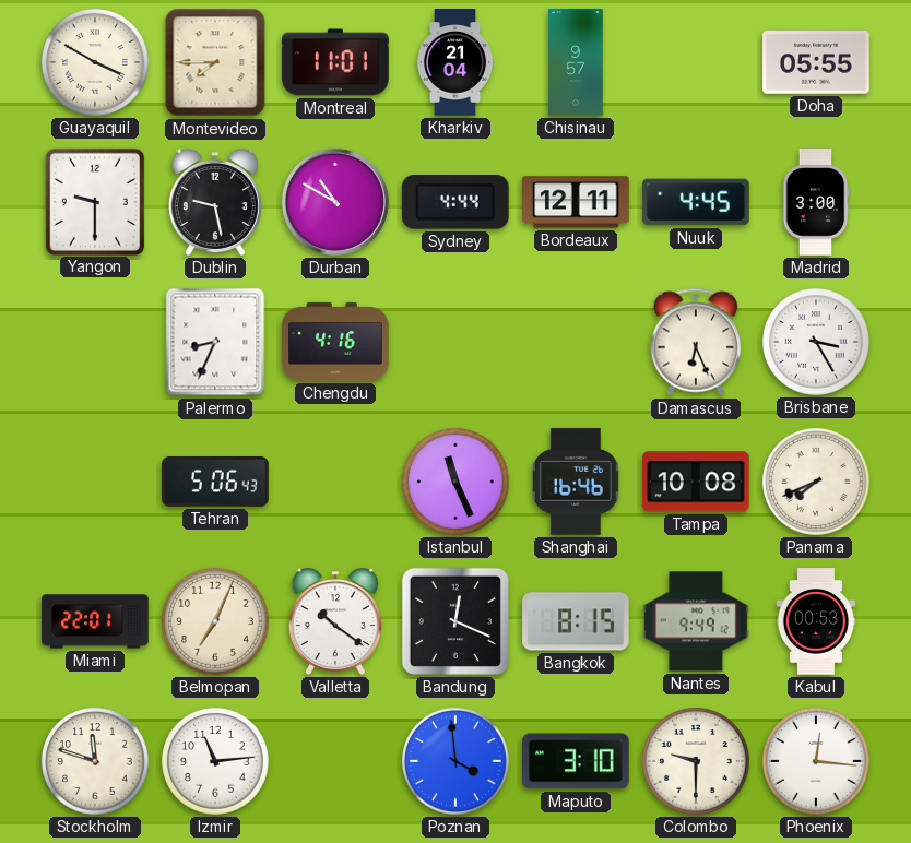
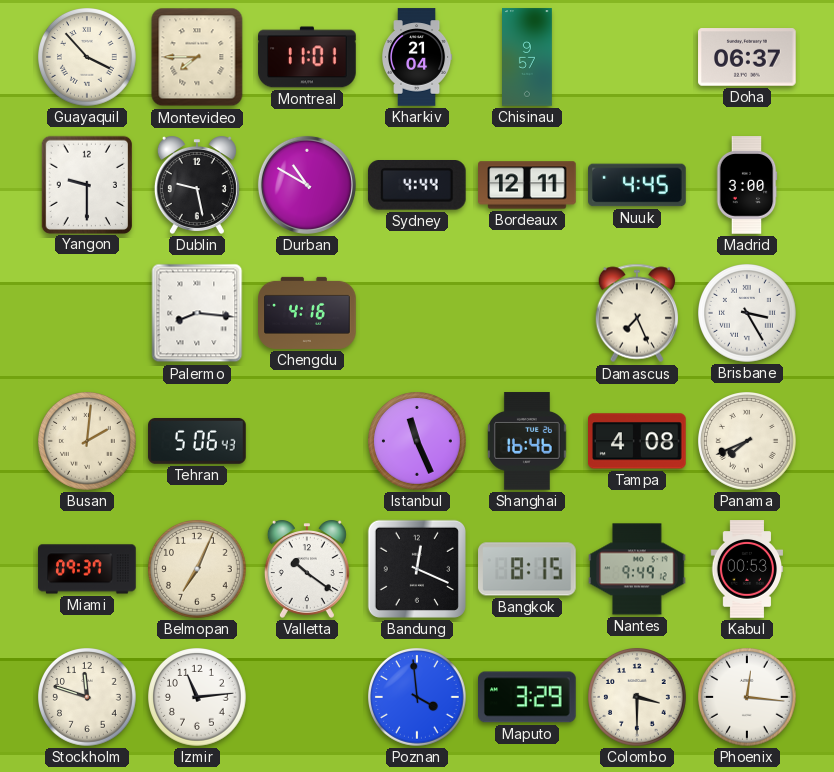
Guayaquil: 3:50 -> 3:53 (88, 58)
Doha: 05:55 -> 06:37 (747, 57)
Palermo: 8:34 -> 8:16 (197, 313)
Damascus: 6:26 -> 7:26 (637, 313)
Busan: none -> 2:01 (88, 442)
Tampa: 10:08 -> 4:08 (638, 441)
Miami: 22:01 -> 09:37 (87, 569)
Maputo: 3:10 -> 3:29 (528, 697)
Colombo: 9:30 -> 3:30 (638, 698)
